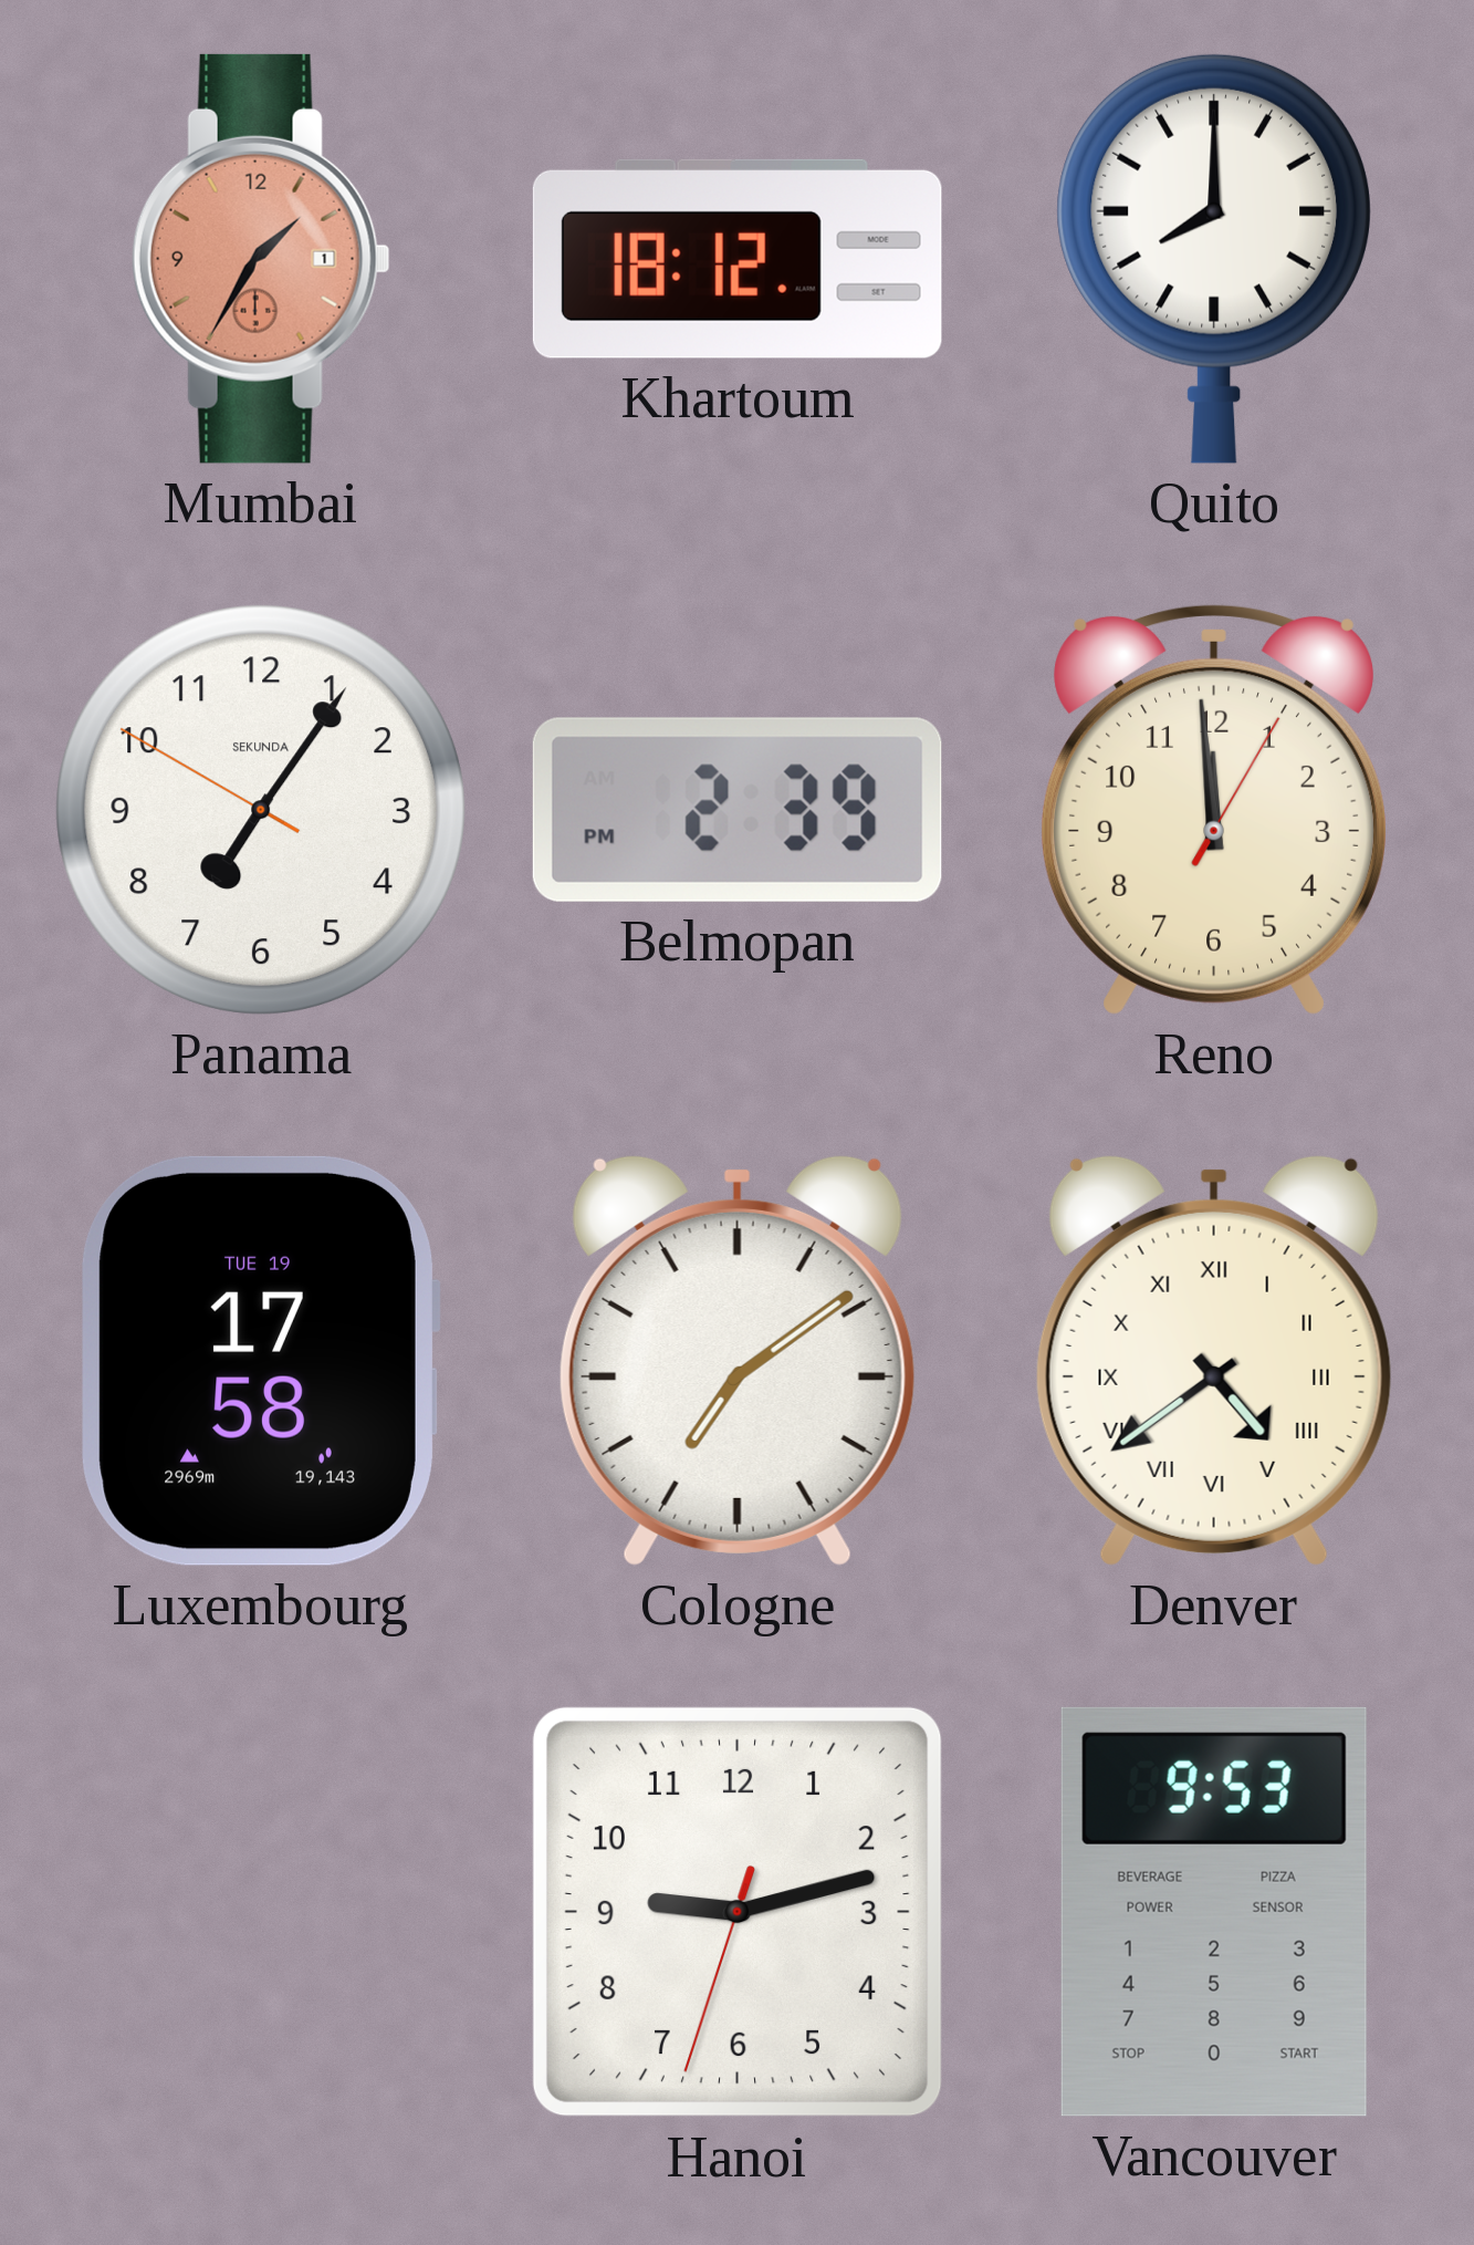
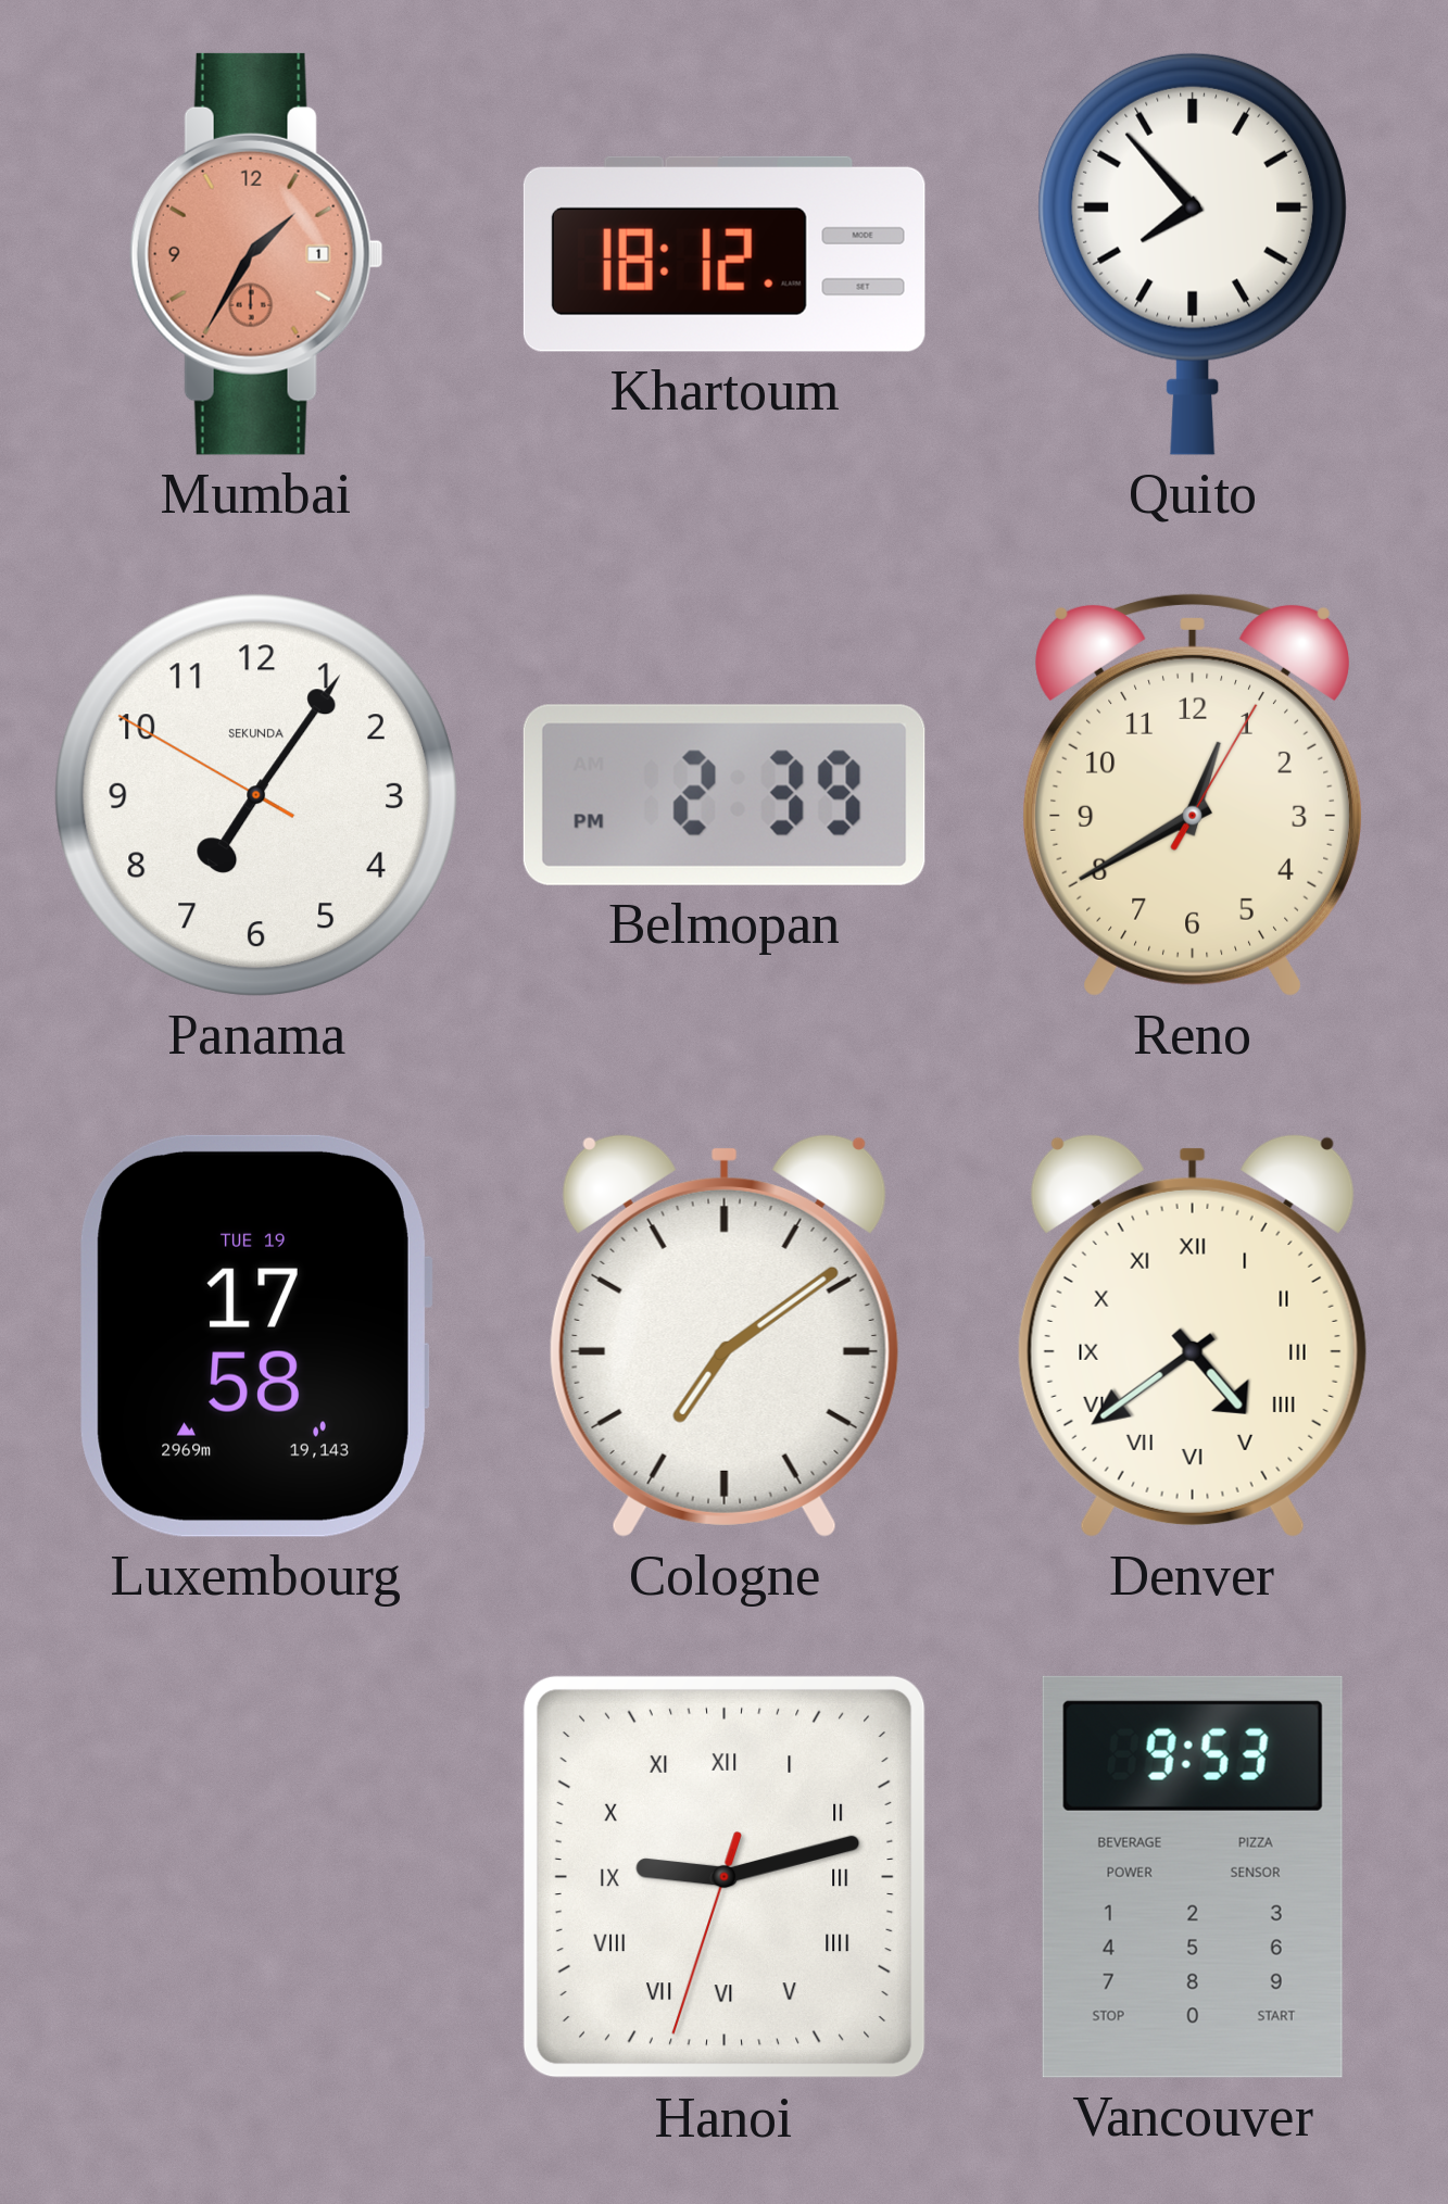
Quito: 8:00 -> 7:53 (1193, 254)
Reno: 11:59 -> 12:40 (1193, 794)
Hanoi numerals: Arabic -> Roman (725, 1877)
